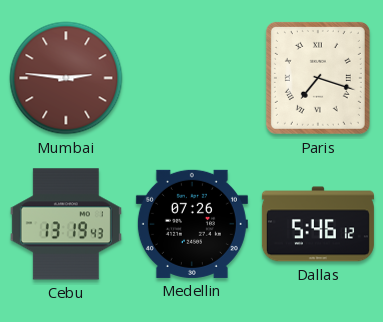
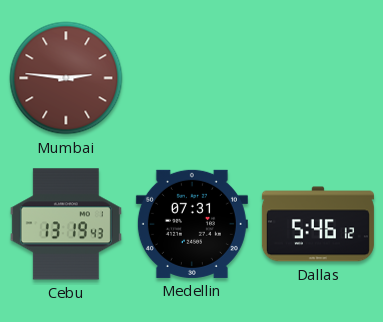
Paris: 7:18 -> none (318, 78)
Medellin: 07:26 -> 07:31 (192, 224)
